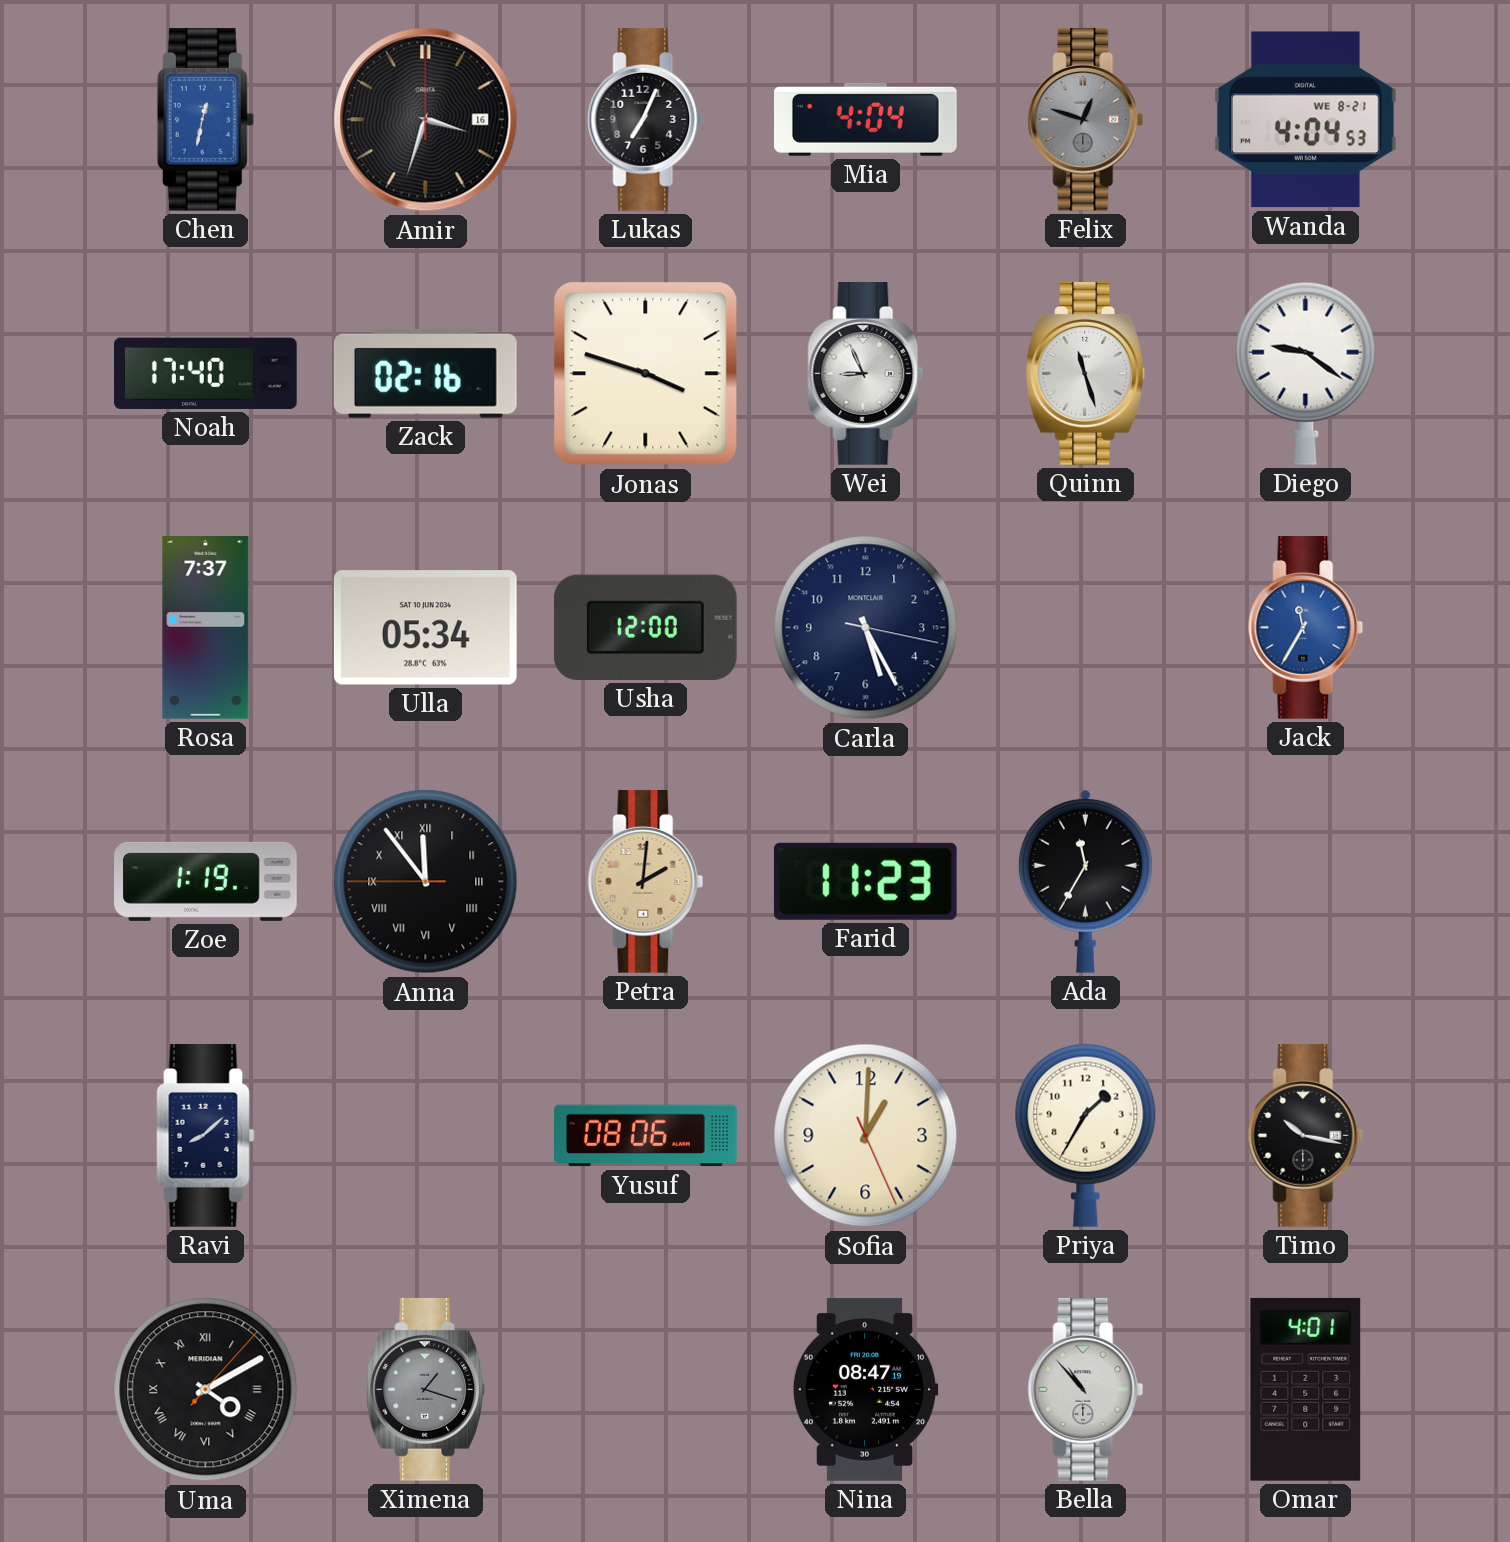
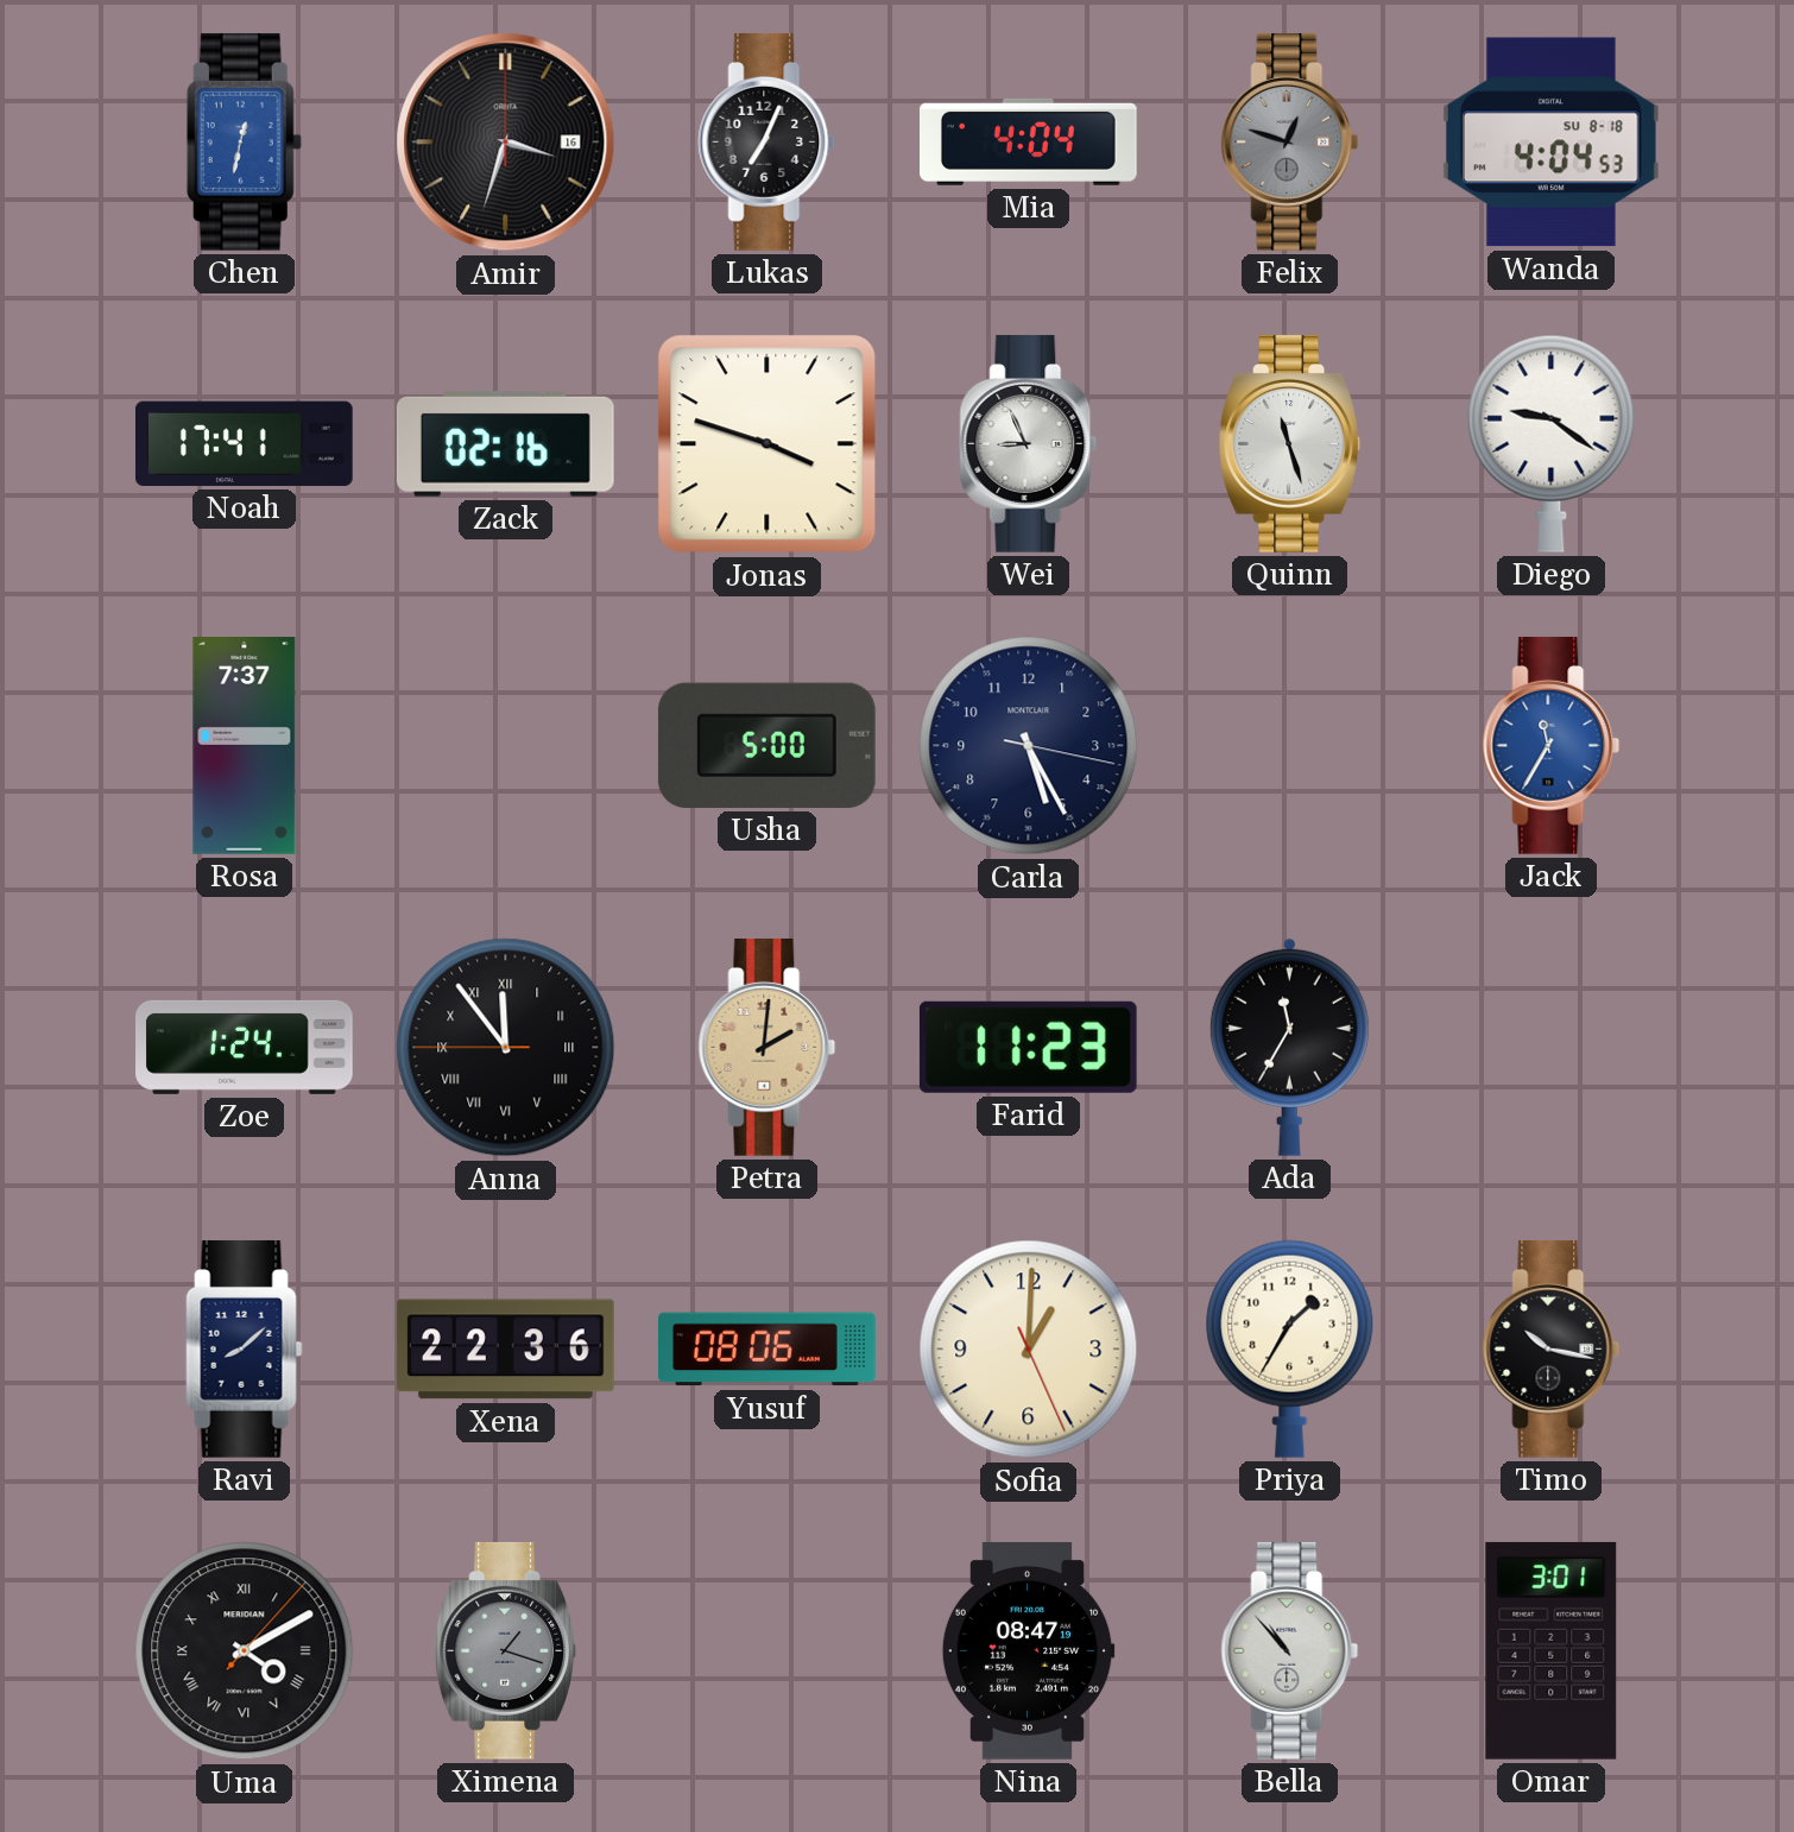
Wanda date: WE 8-21 -> SU 8-18 (1550, 143)
Noah: 17:40 -> 17:41 (244, 443)
Ulla: 05:34 -> none (425, 628)
Usha: 12:00 -> 5:00 (766, 745)
Zoe: 1:19 -> 1:24 (245, 1047)
Xena: none -> 22:36 (505, 1350)
Omar: 4:01 -> 3:01 (1552, 1650)
